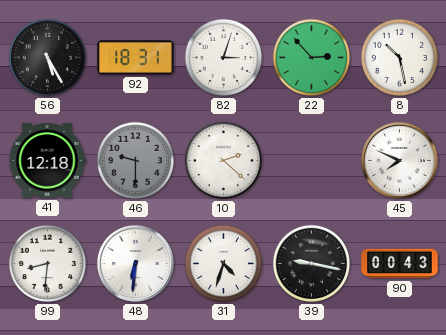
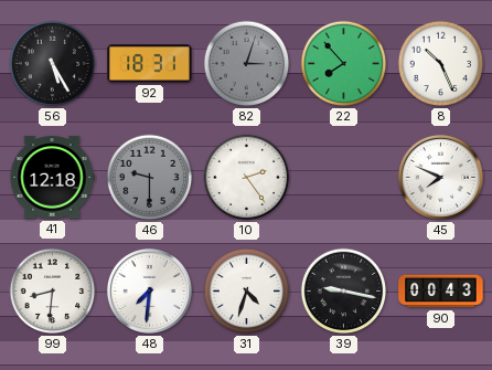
82 dial: white -> grey (247, 64)
22: 2:53 -> 7:53 (344, 64)
8: 10:28 -> 10:26 (441, 64)
10: 2:22 -> 2:24 (247, 178)
48: 6:31 -> 7:31 (149, 290)
